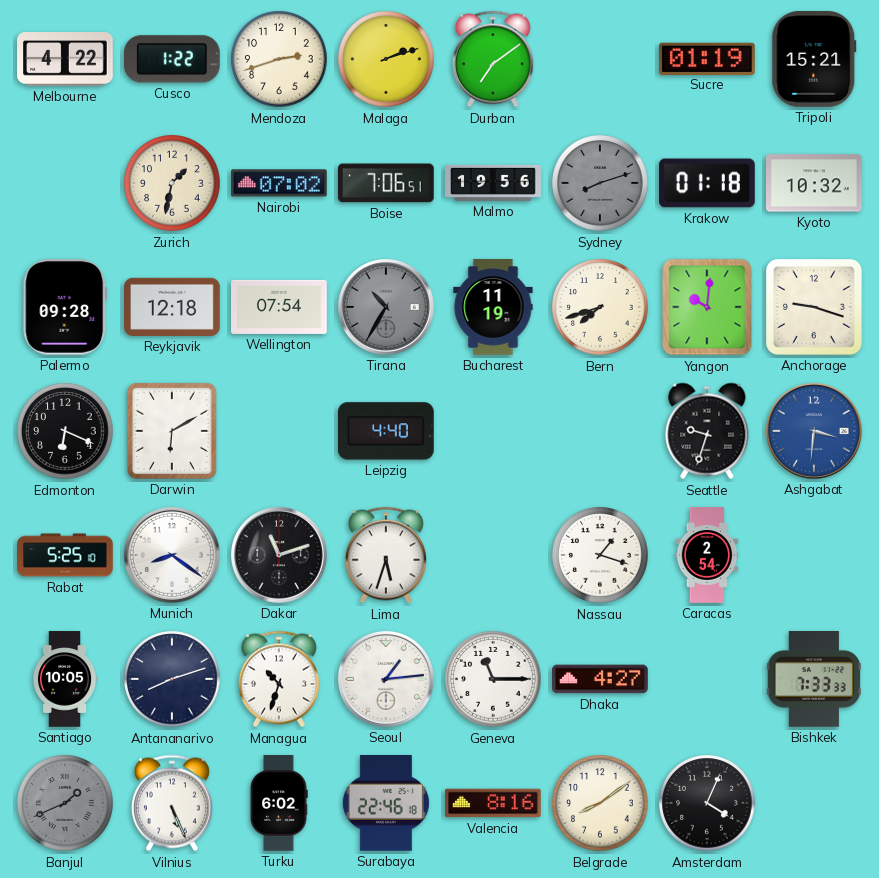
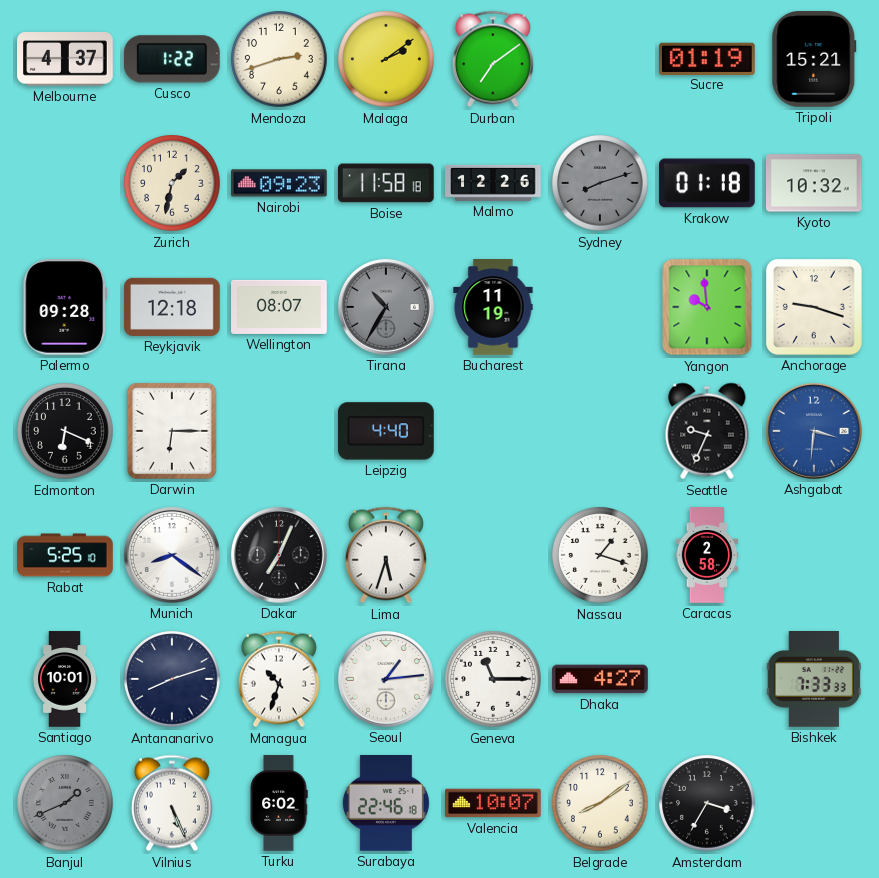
Melbourne: 4:22 -> 4:37 (65, 59)
Malaga: 2:12 -> 2:09 (386, 59)
Nairobi: 07:02 -> 09:23 (279, 183)
Boise: 7:06 -> 11:58 (386, 183)
Malmo: 19:56 -> 12:26 (493, 183)
Wellington: 07:54 -> 08:07 (279, 307)
Bern: 7:42 -> none (600, 307)
Yangon: 10:01 -> 9:59 (707, 307)
Darwin: 6:10 -> 6:15 (172, 431)
Seattle: 9:33 -> 9:34 (707, 431)
Dakar: 11:12 -> 7:04 (279, 555)
Caracas: 2:54 -> 2:58 (707, 555)
Santiago: 10:05 -> 10:01 (66, 679)
Valencia: 8:16 -> 10:07 (494, 803)
Amsterdam: 4:04 -> 3:35 (707, 803)
